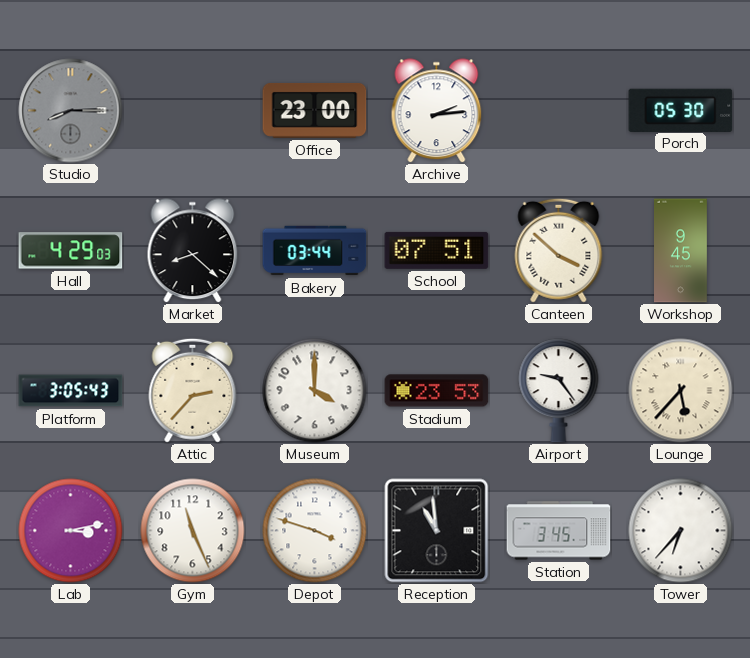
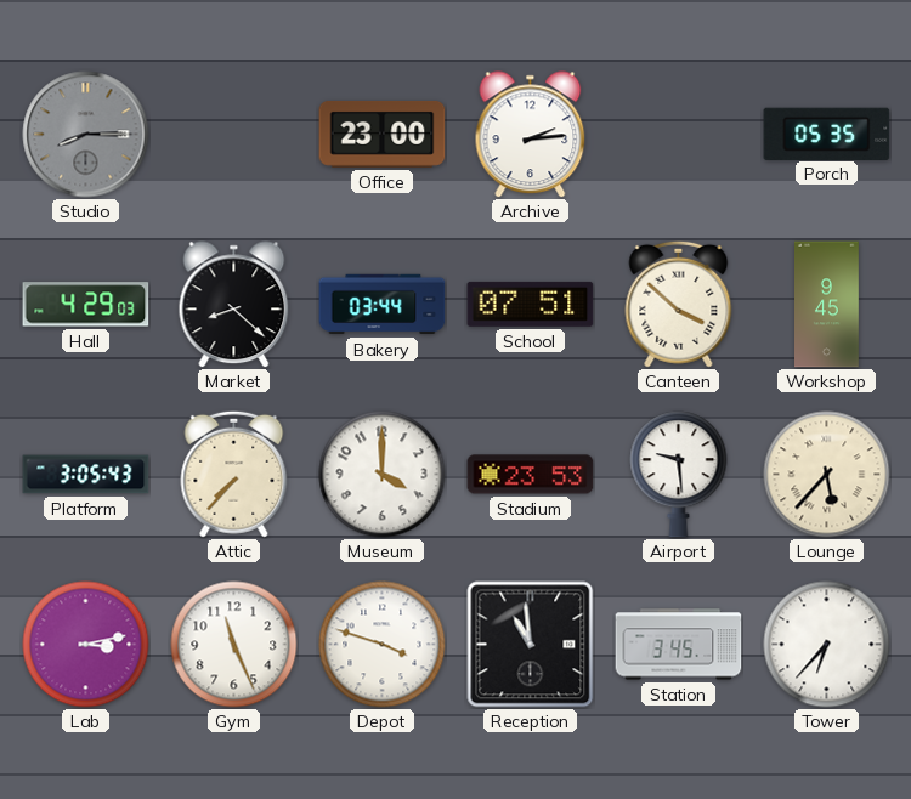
Porch: 05:30 -> 05:35 (827, 134)
Attic: 2:37 -> 7:37 (234, 474)
Airport: 9:24 -> 9:29 (679, 475)
